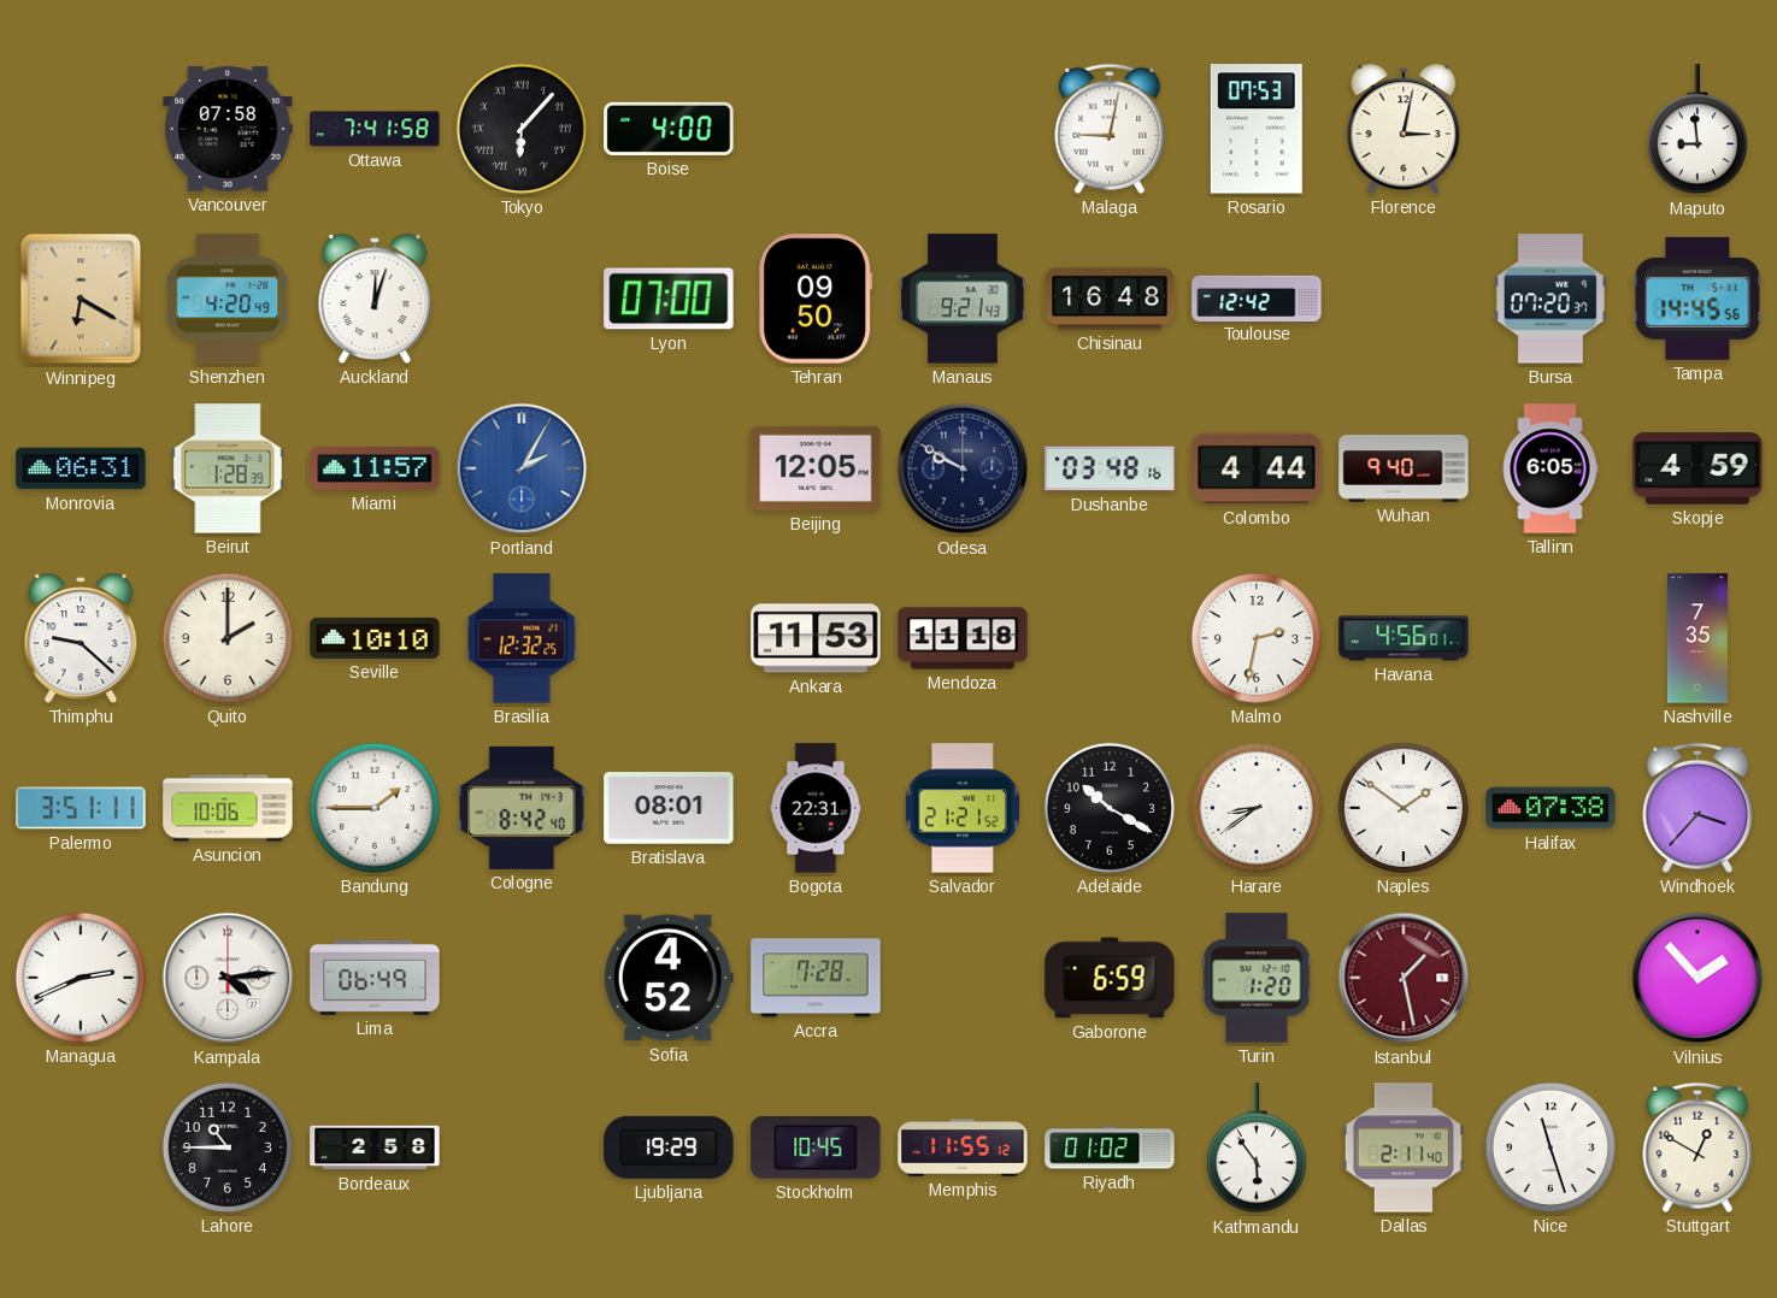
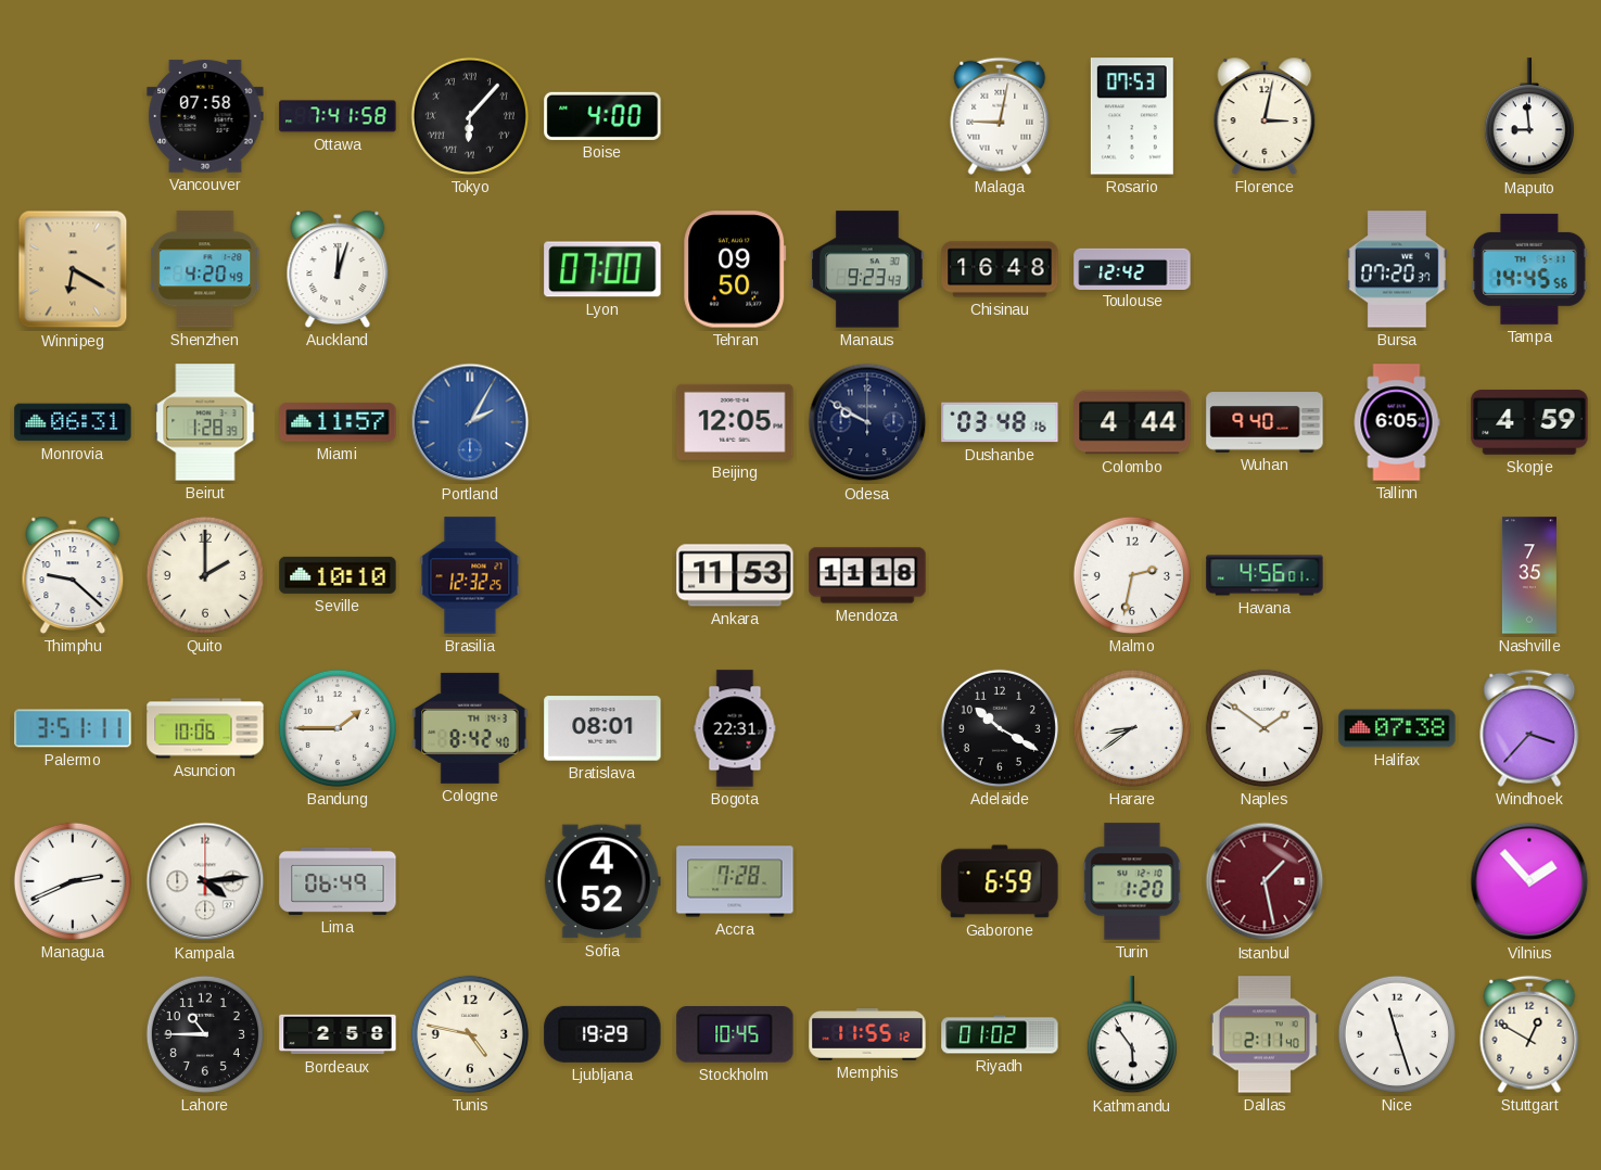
Manaus: 9:21 -> 9:23 (867, 269)
Salvador: 21:21 -> none (963, 808)
Tunis: none -> 4:47 (470, 1034)
